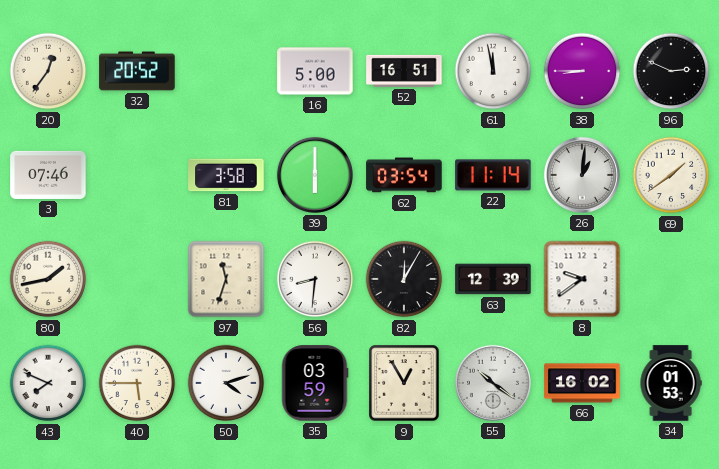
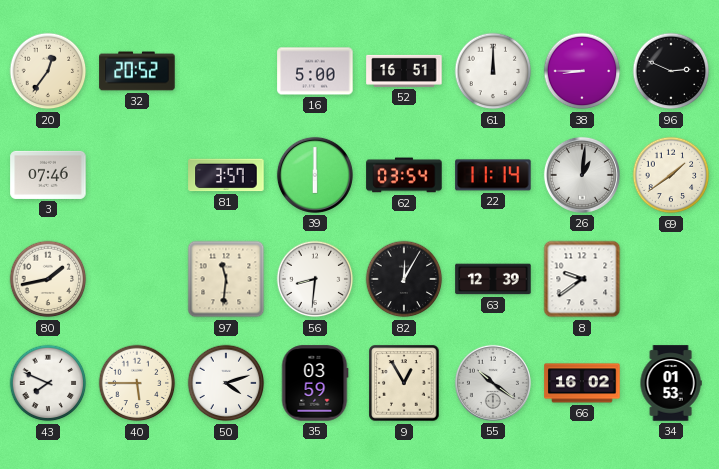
61: 11:58 -> 12:00 (493, 71)
81: 3:58 -> 3:57 (226, 175)
97: 11:33 -> 11:31 (226, 279)
